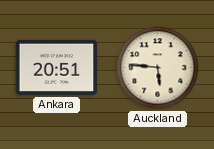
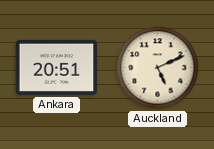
Auckland: 5:46 -> 5:11 (158, 68)
